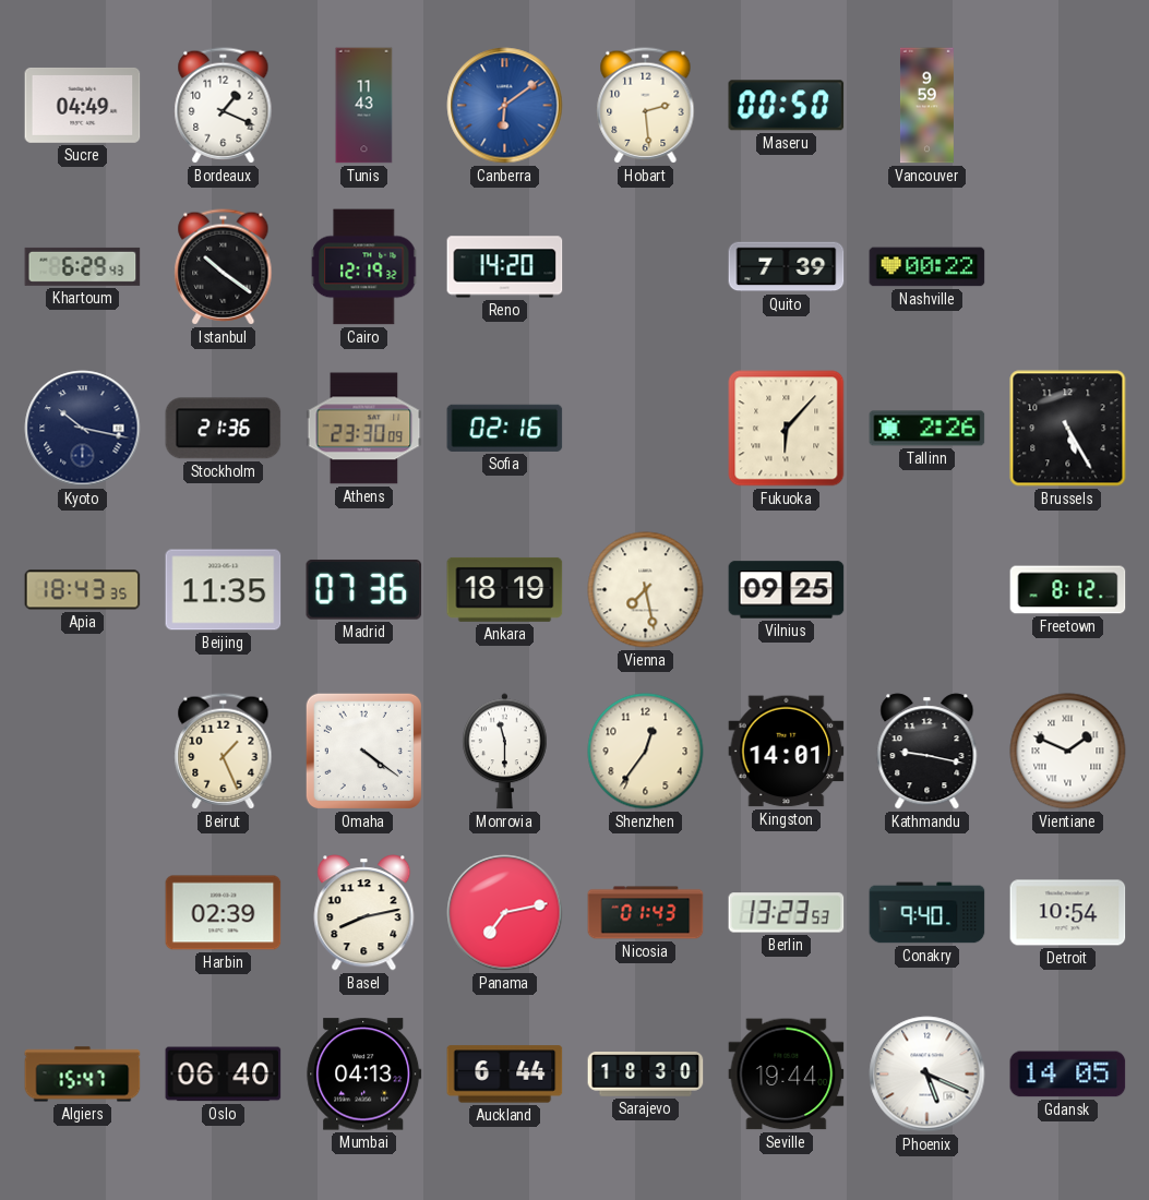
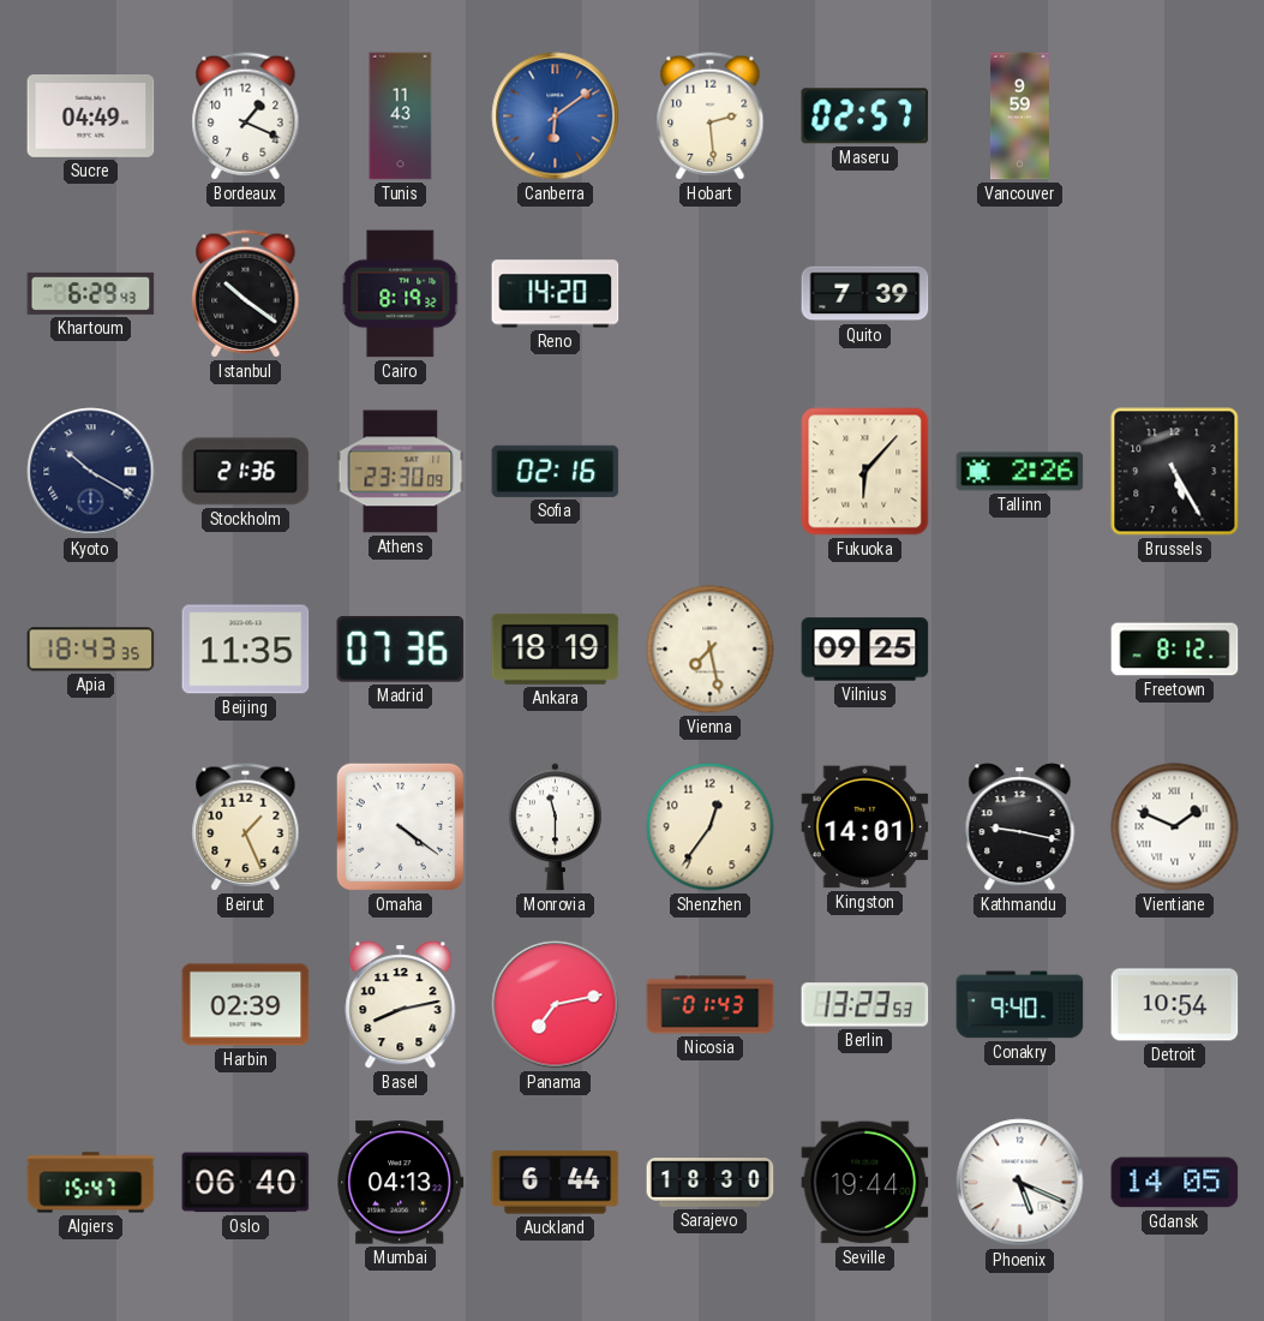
Maseru: 00:50 -> 02:57 (865, 116)
Cairo: 12:19 -> 8:19 (401, 294)
Nashville: 00:22 -> none (927, 267)
Kyoto: 10:17 -> 10:20 (91, 472)
